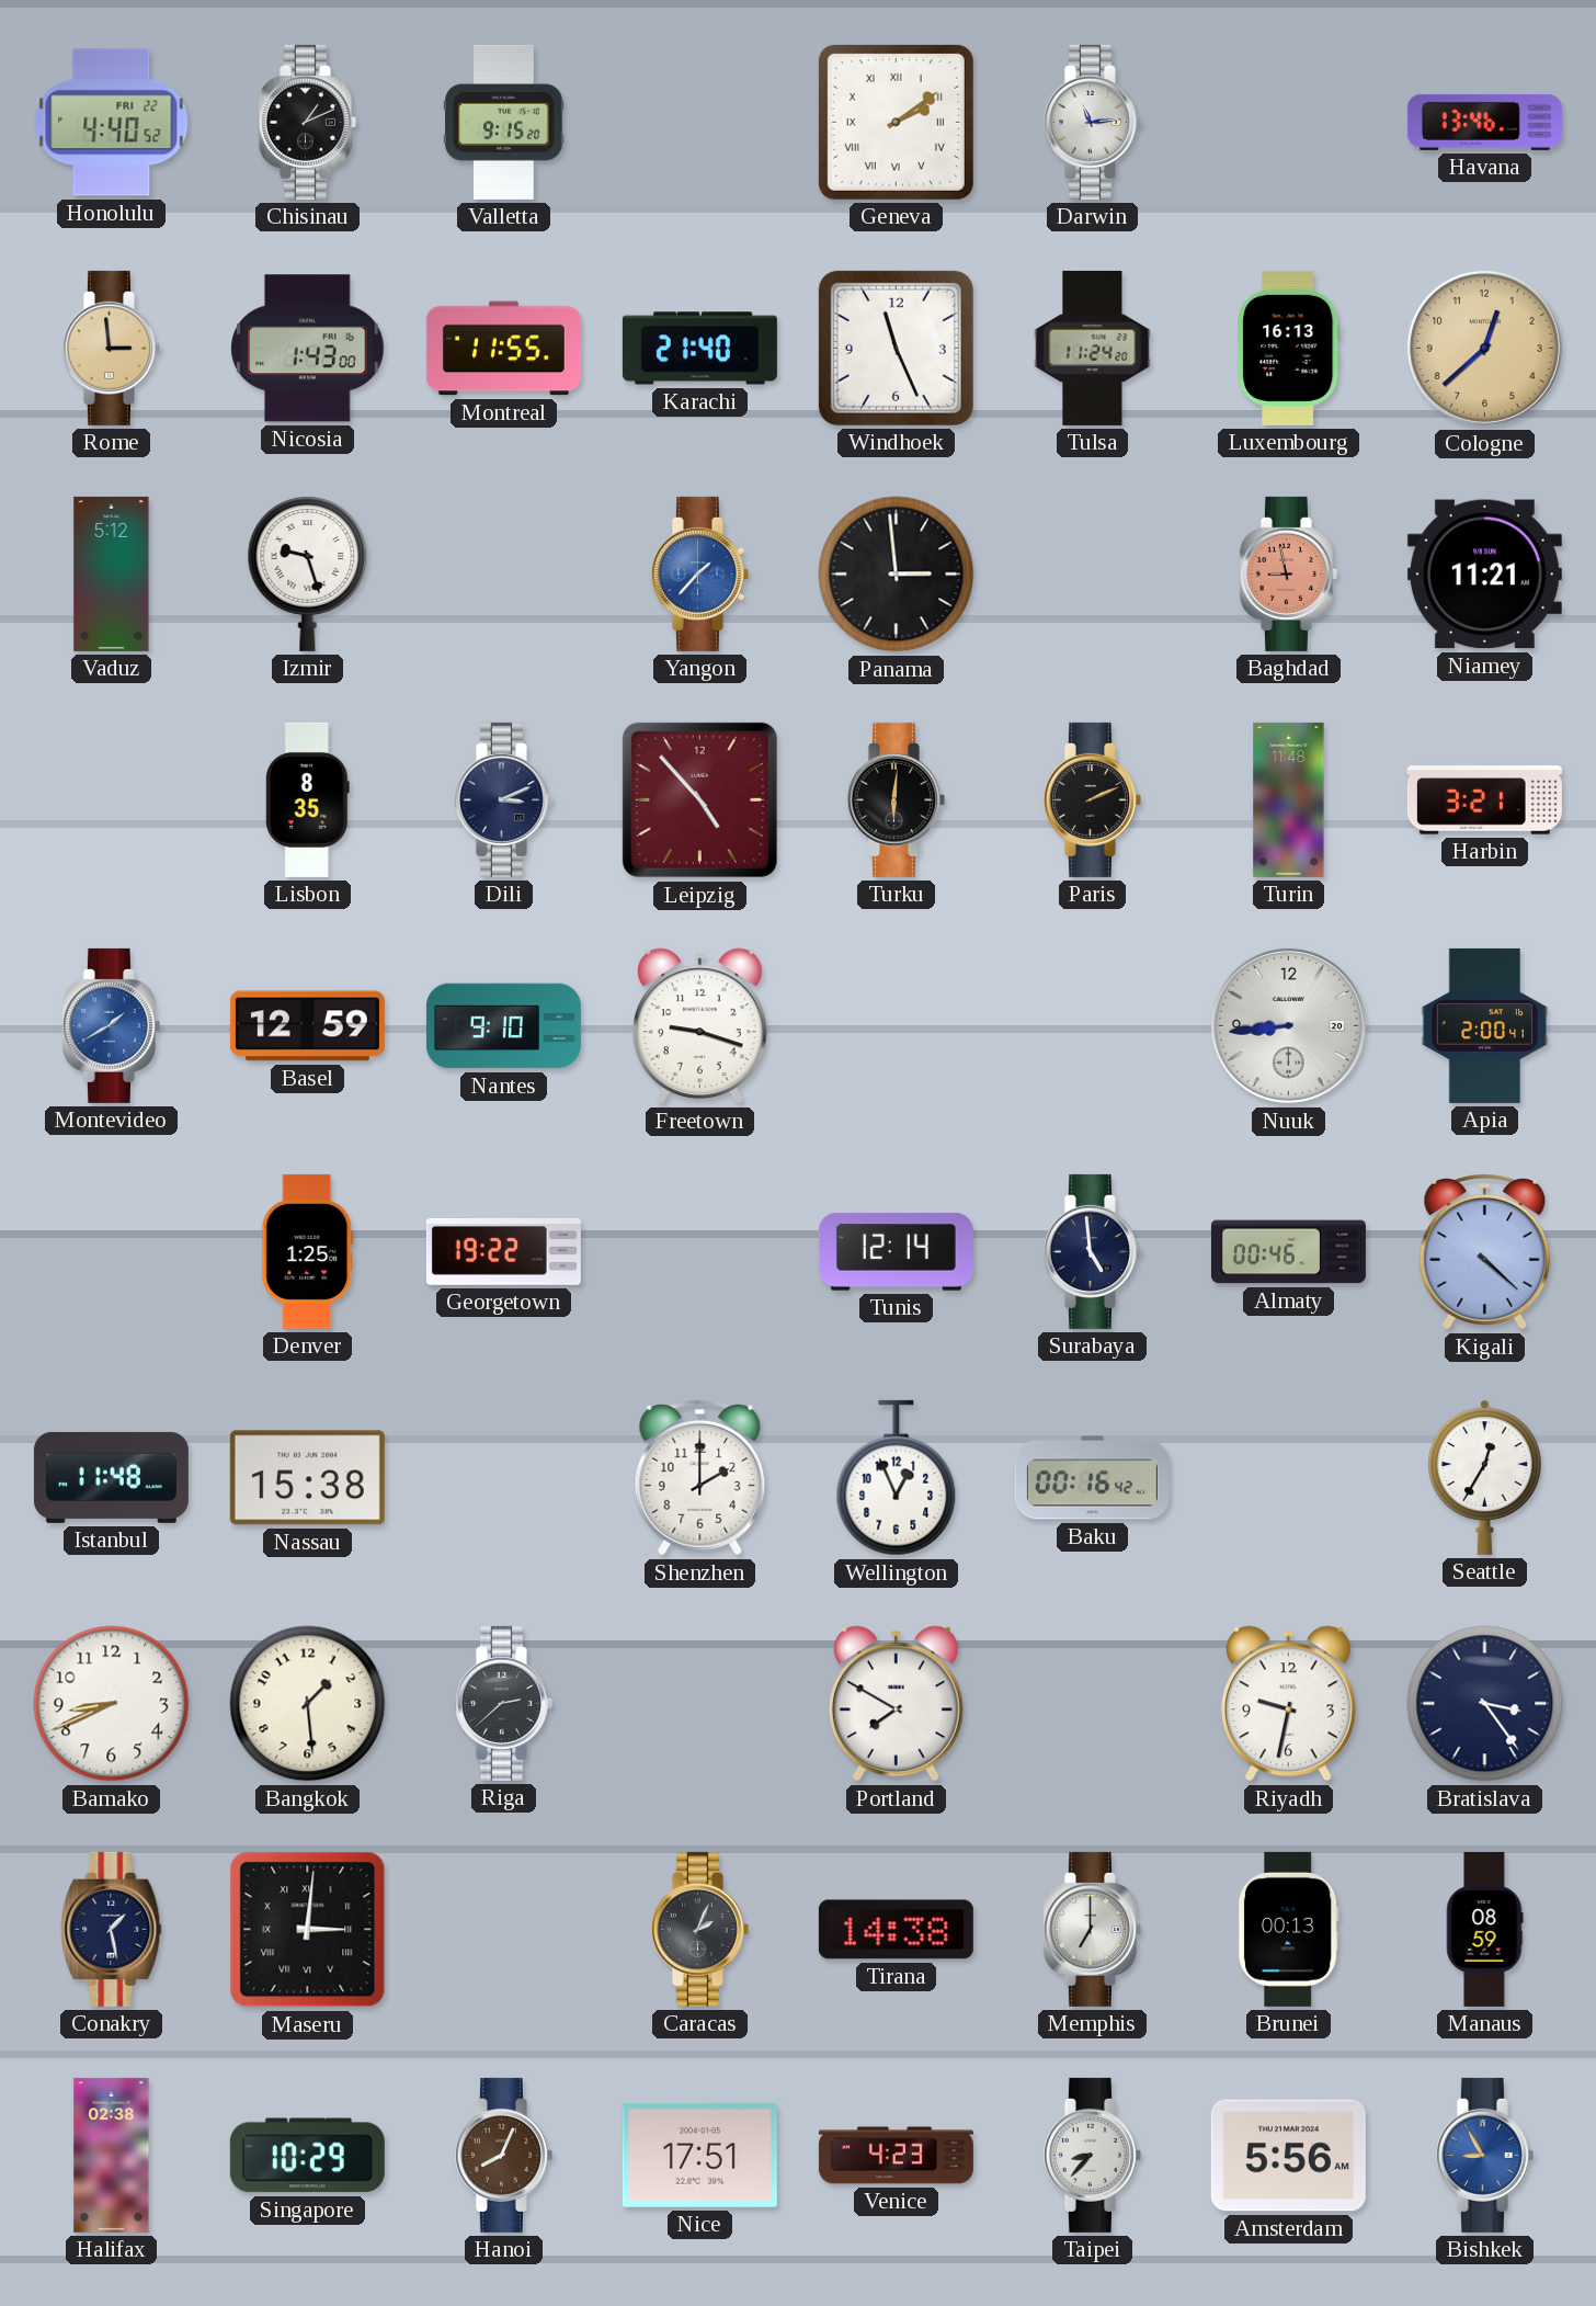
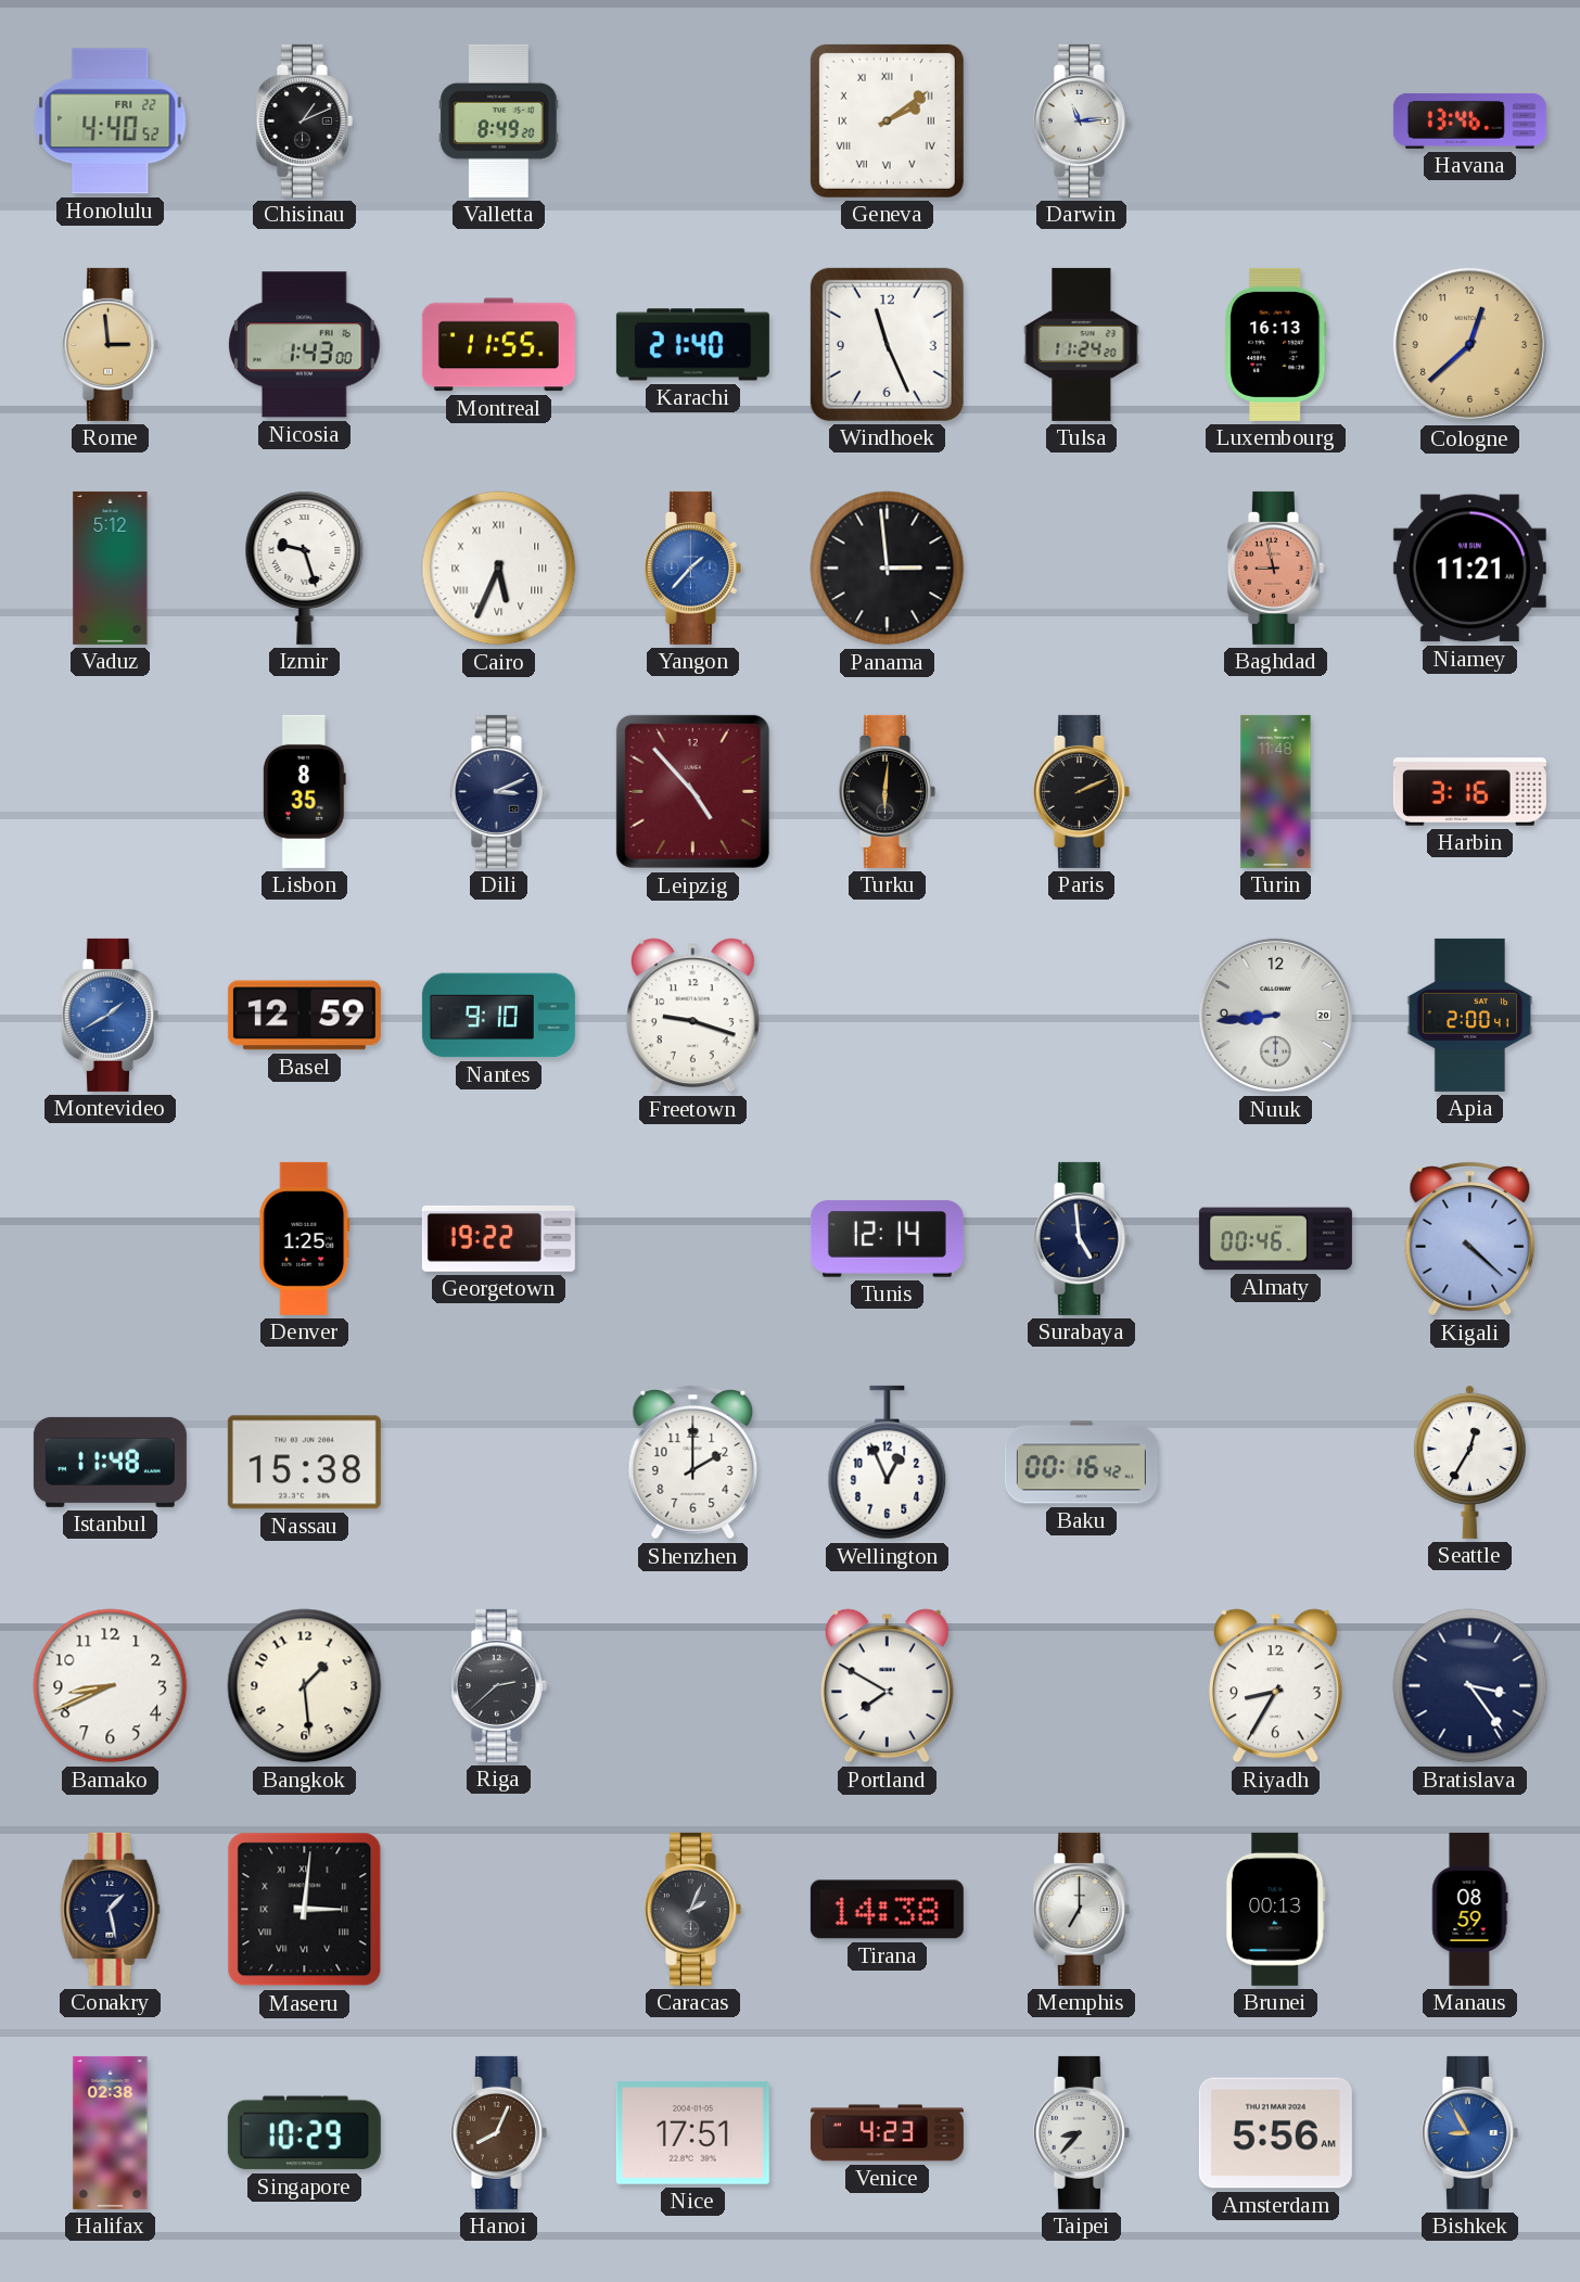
Valletta: 9:15 -> 8:49 (499, 120)
Cairo: none -> 5:34 (499, 569)
Harbin: 3:21 -> 3:16 (1469, 792)
Riyadh: 9:32 -> 8:35 (1275, 1686)
